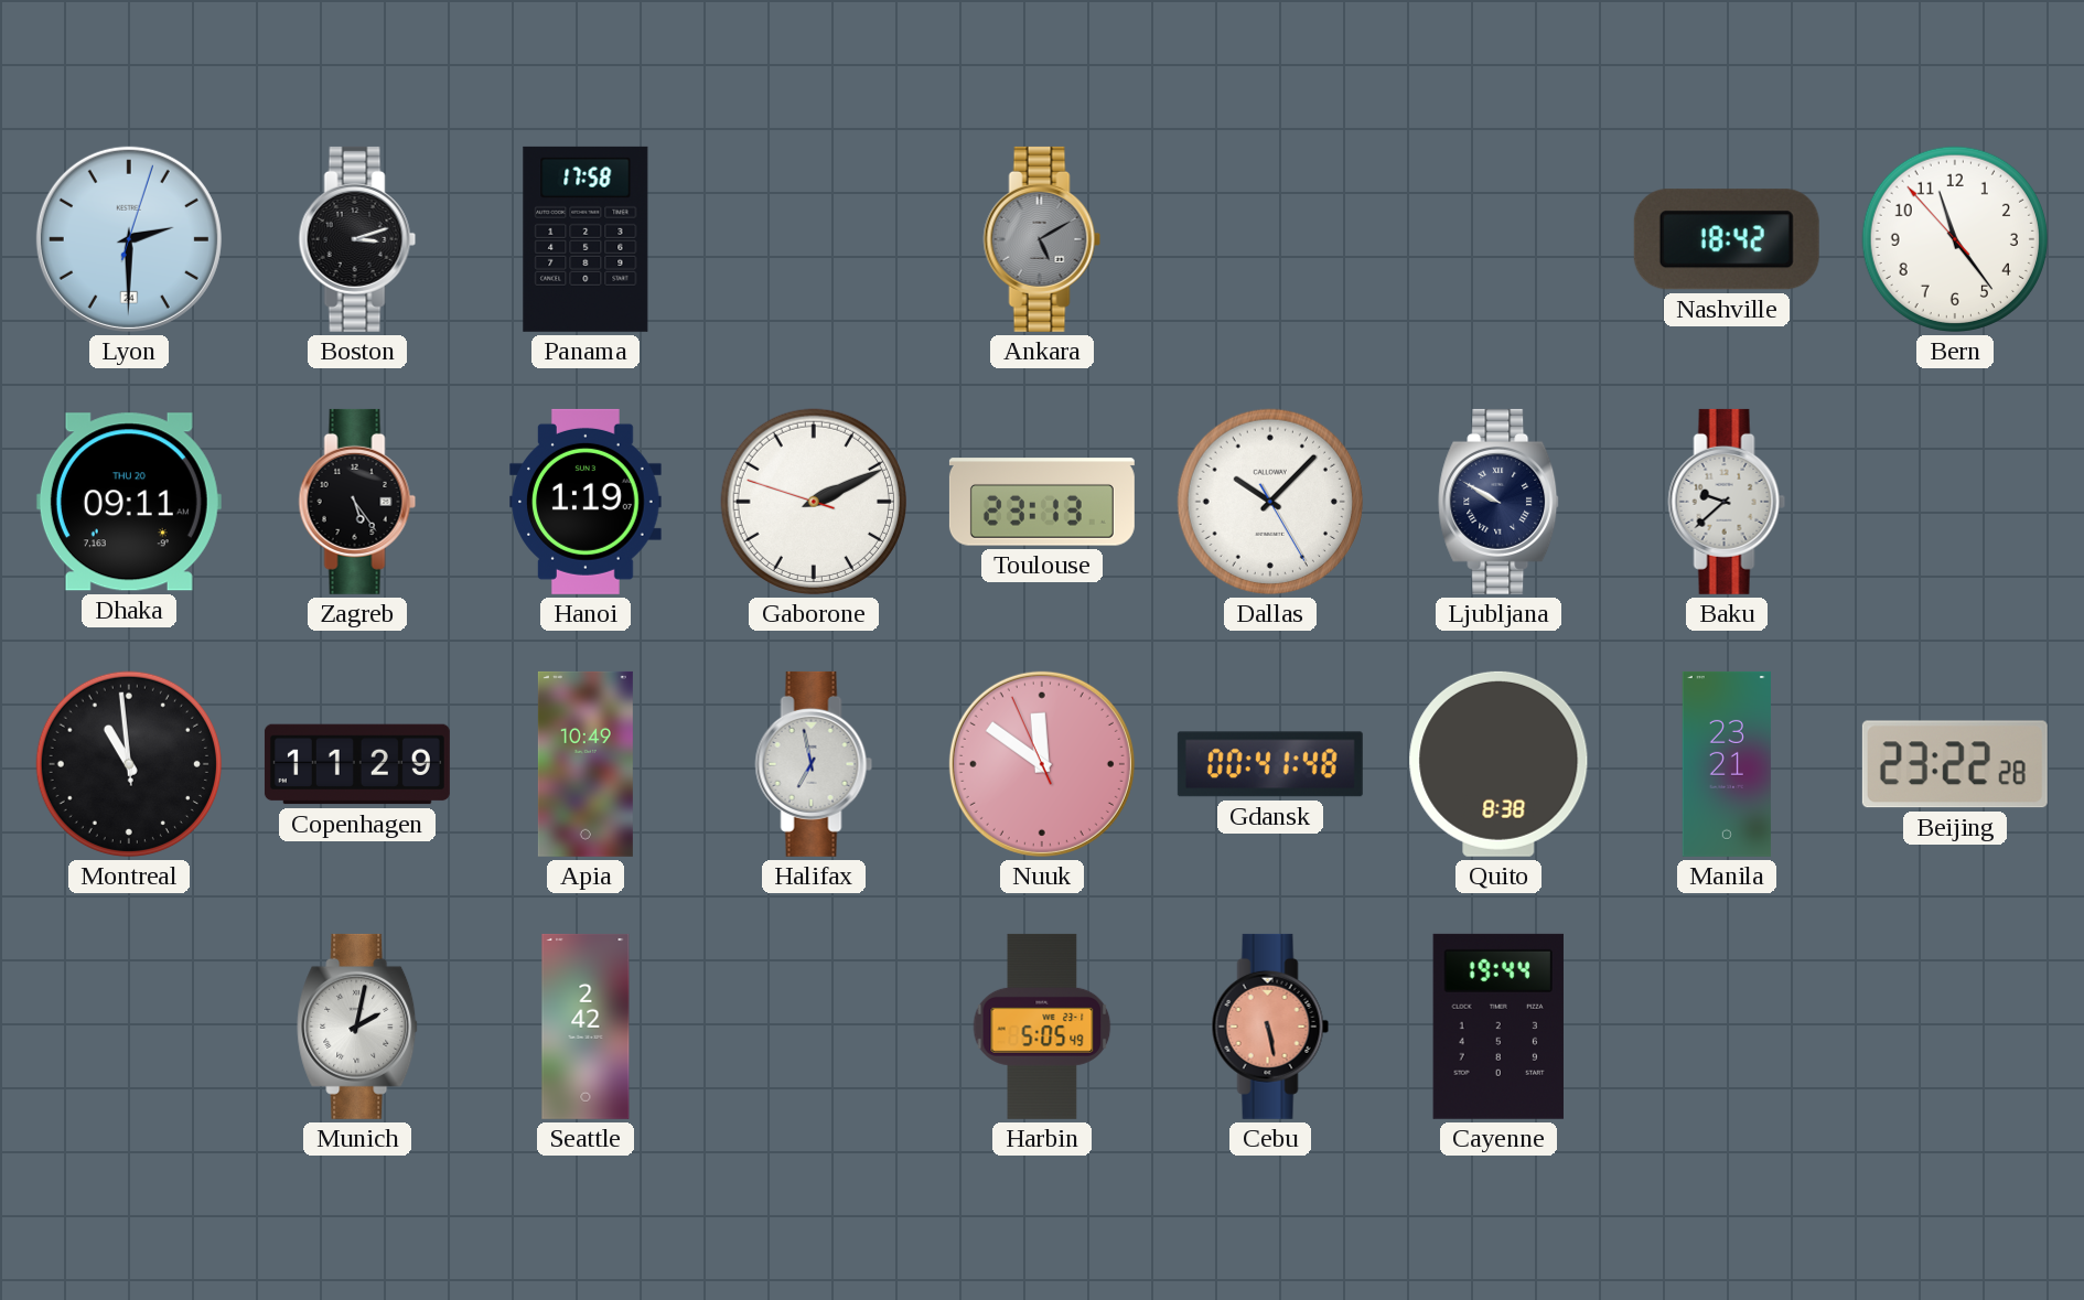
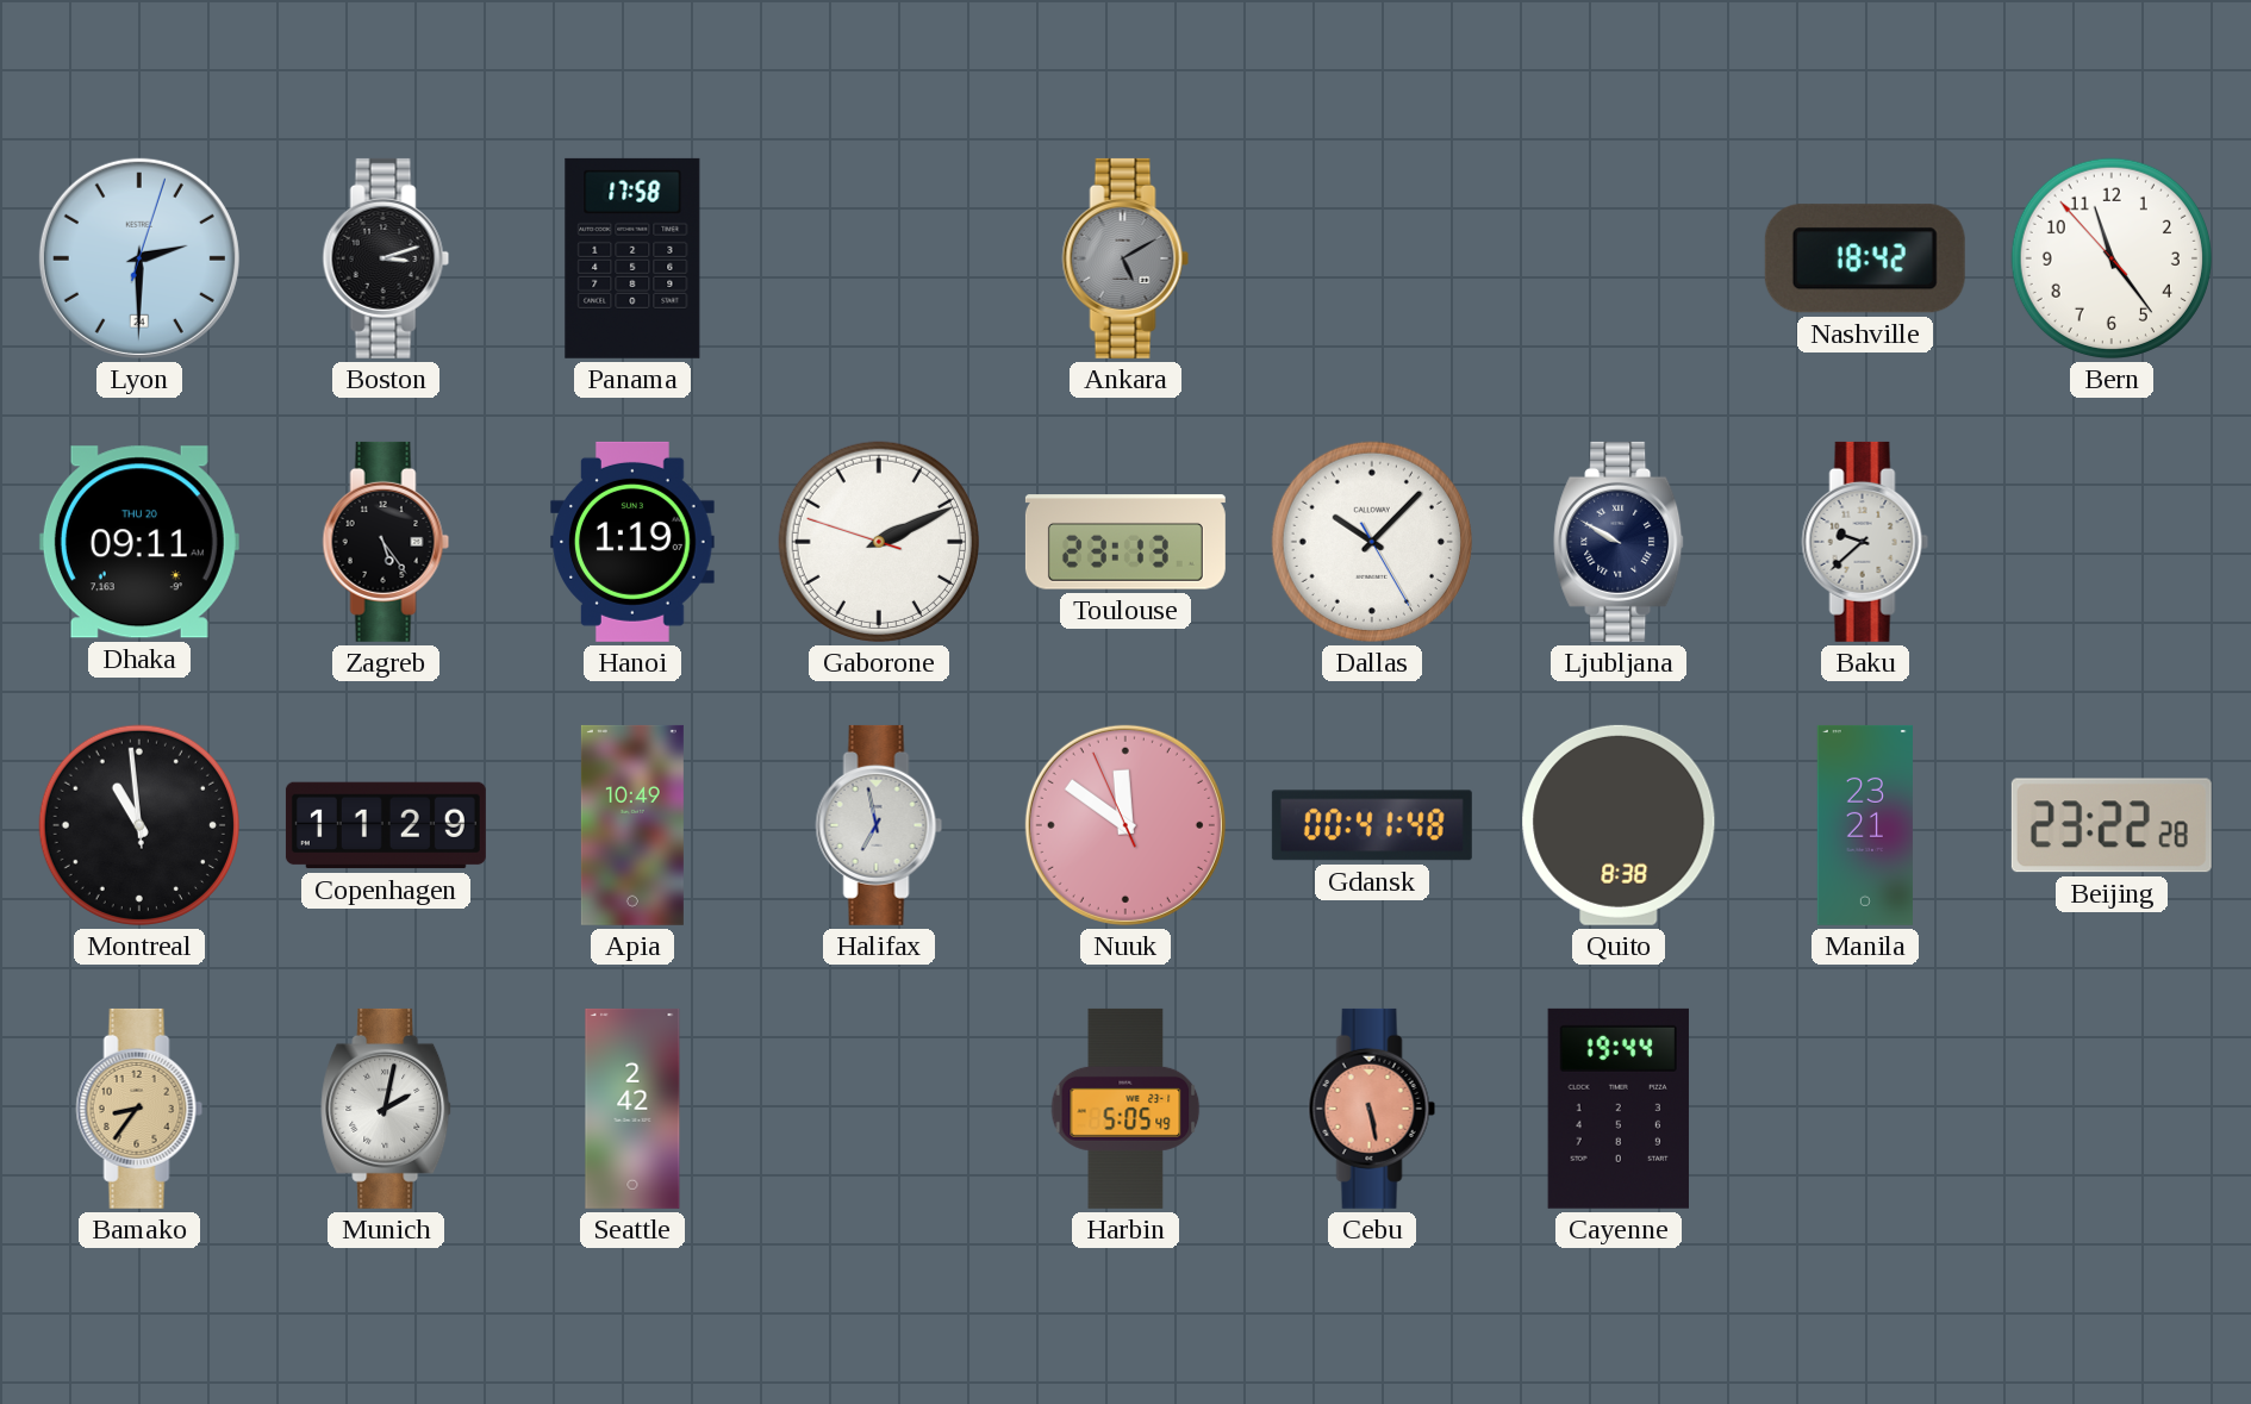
Bamako: none -> 8:36 (139, 1109)
